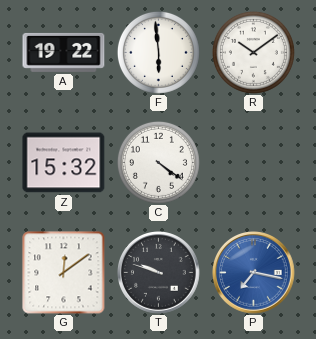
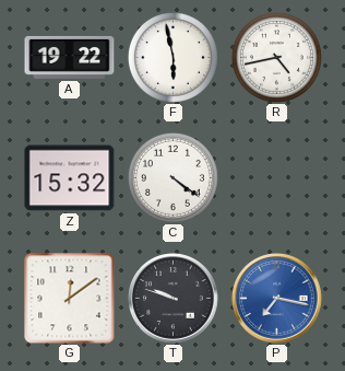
F: 5:59 -> 5:58 (172, 57)
R: 10:09 -> 4:43 (276, 57)
